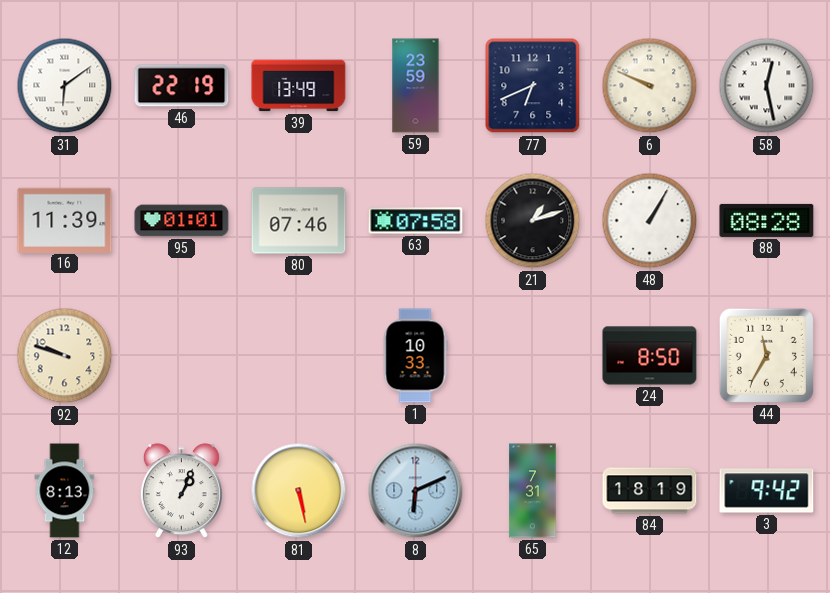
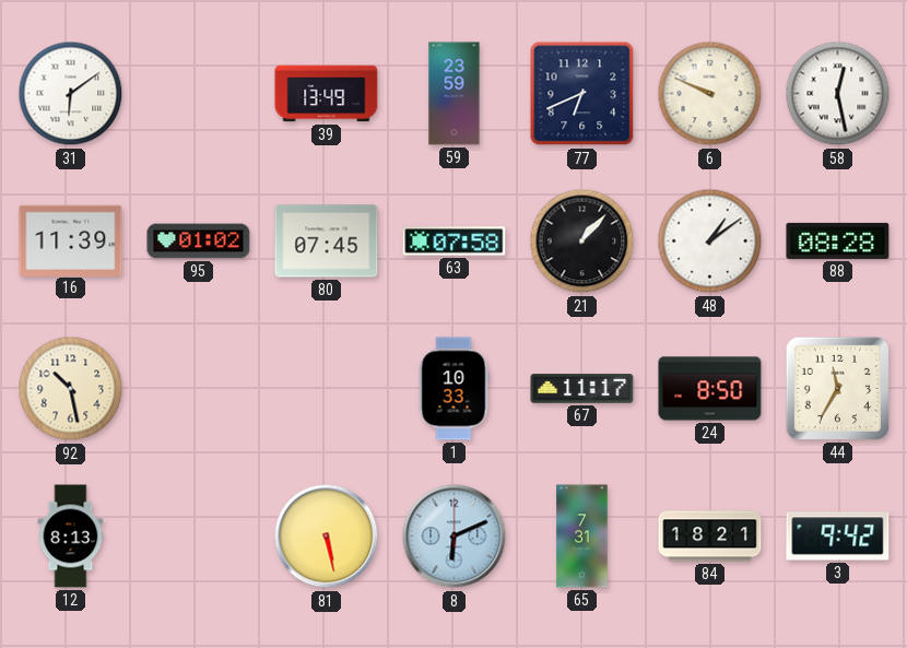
46: 22:19 -> none (182, 86)
95: 01:01 -> 01:02 (199, 241)
80: 07:46 -> 07:45 (327, 241)
21: 1:12 -> 1:07 (582, 241)
48: 1:05 -> 1:09 (710, 241)
92: 9:48 -> 10:28 (71, 389)
67: none -> 11:17 (582, 389)
93: 1:04 -> none (181, 491)
84: 18:19 -> 18:21 (710, 537)
